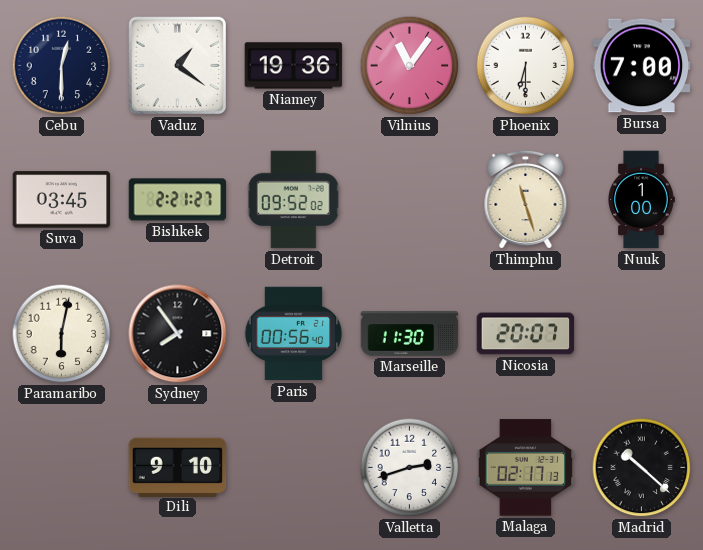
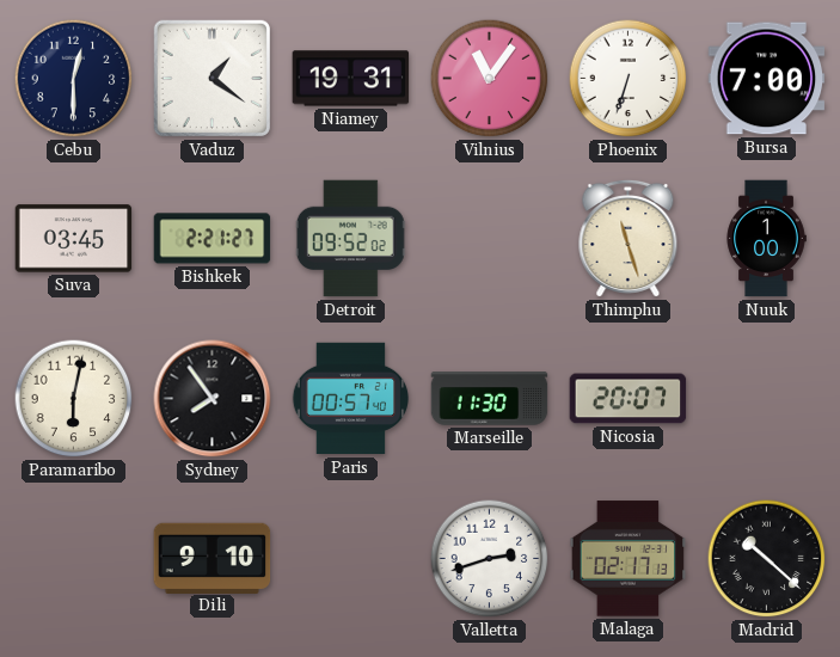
Niamey: 19:36 -> 19:31 (351, 79)
Phoenix: 6:30 -> 6:33 (629, 79)
Paris: 00:56 -> 00:57 (351, 399)
